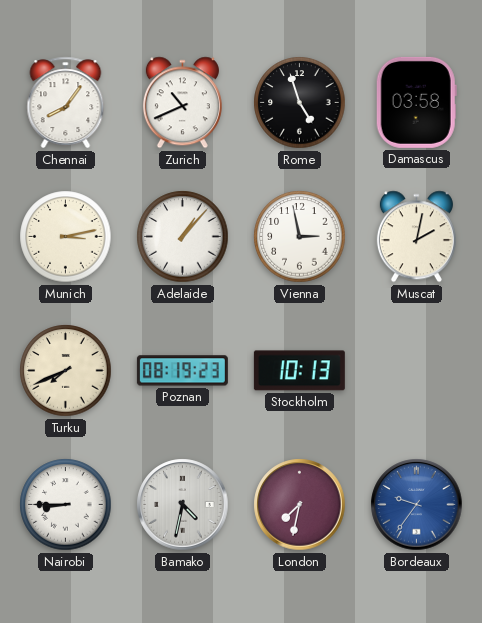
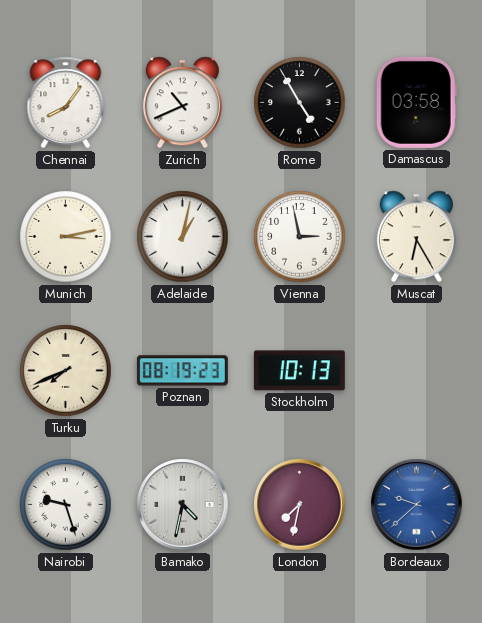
Rome: 4:57 -> 4:55 (300, 103)
Adelaide: 1:07 -> 1:02 (183, 237)
Muscat: 2:02 -> 6:25 (416, 237)
Nairobi: 8:45 -> 9:27 (66, 505)
Bordeaux: 9:36 -> 9:38 (417, 505)
